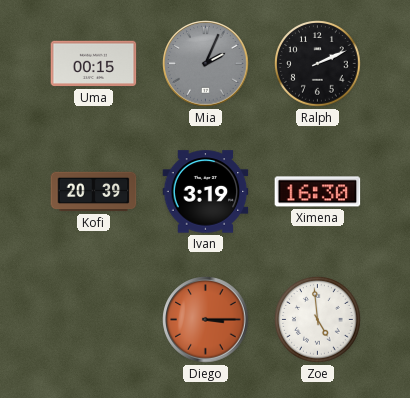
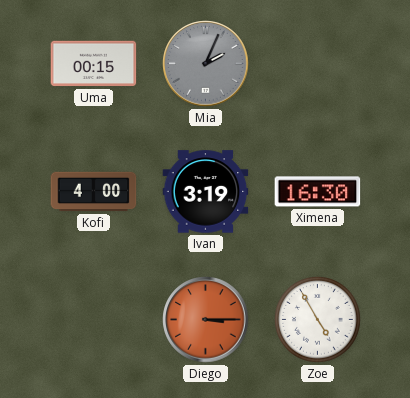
Ralph: 2:11 -> none (318, 64)
Kofi: 20:39 -> 4:00 (94, 192)
Zoe: 4:59 -> 4:55 (318, 320)
